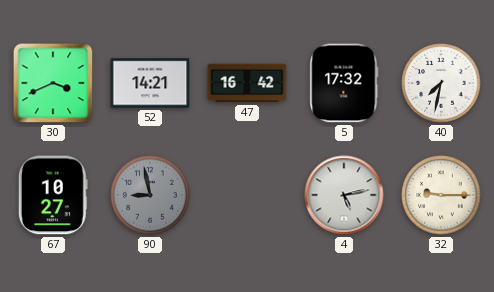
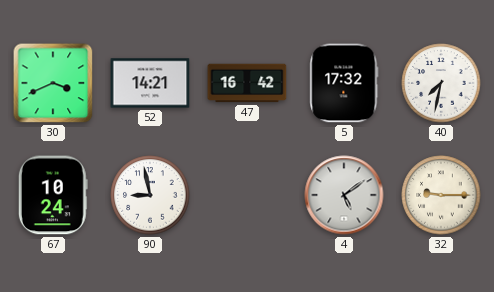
67: 10:27 -> 10:24 (53, 195)
90 dial: grey -> white (150, 195)
4: 5:13 -> 5:09 (344, 195)
